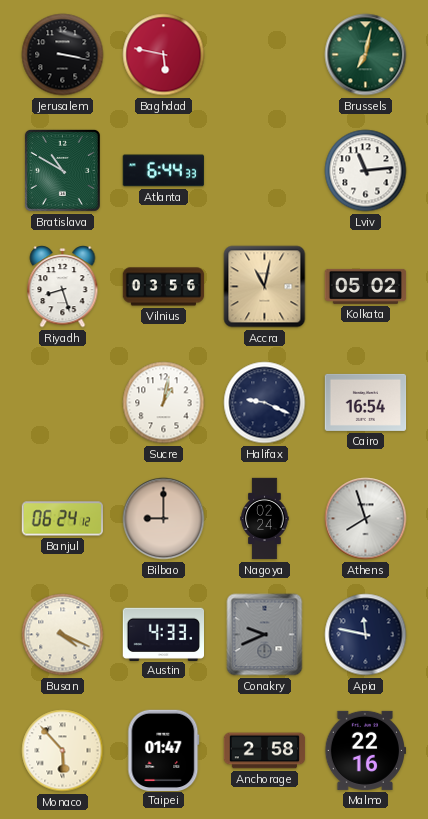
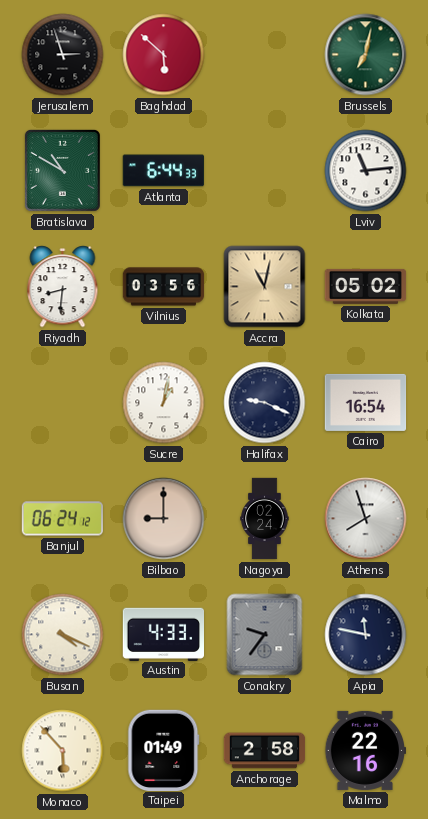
Jerusalem: 3:17 -> 2:57 (63, 55)
Baghdad: 5:47 -> 5:52 (164, 55)
Riyadh: 8:27 -> 8:31 (63, 287)
Conakry: 9:41 -> 9:36 (265, 635)
Taipei: 01:47 -> 01:49 (164, 750)
